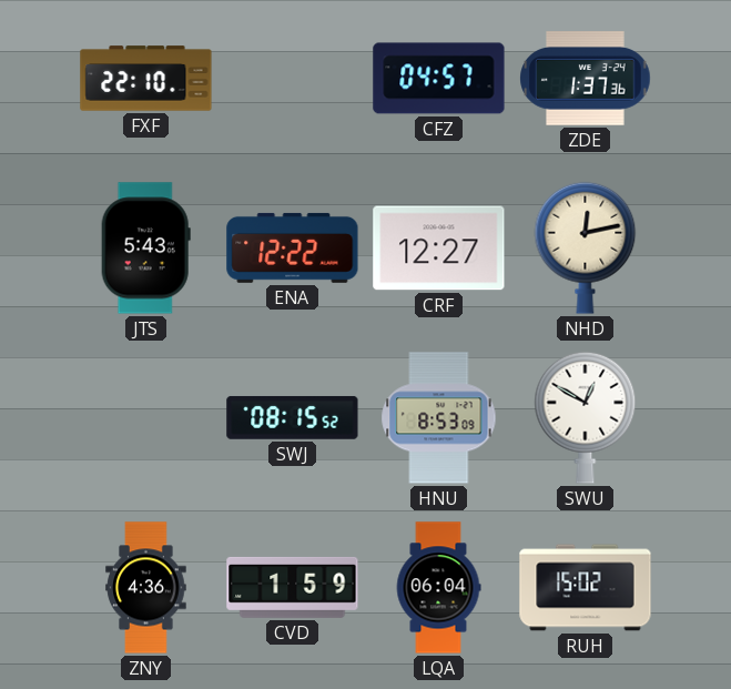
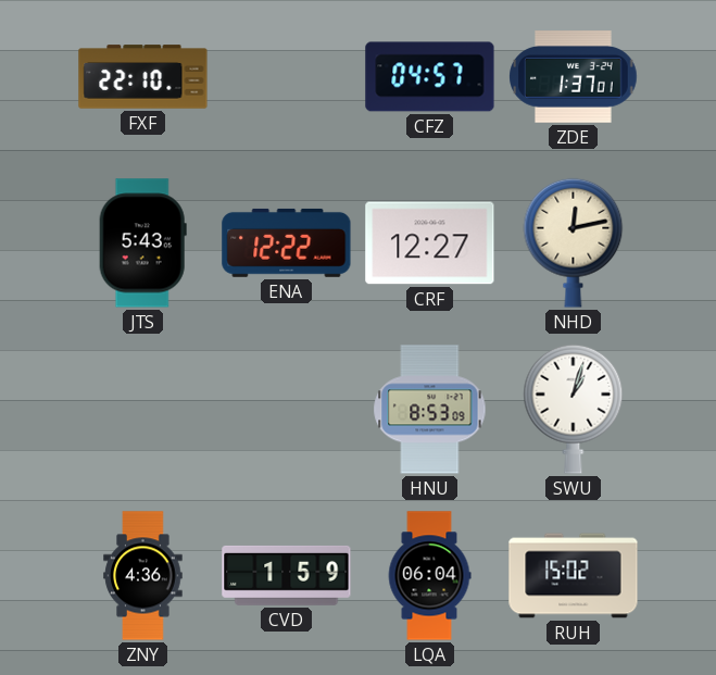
ZDE: 1:37:36 -> 1:37:01 (574, 77)
SWJ: 08:15 -> none (293, 417)
SWU: 12:50 -> 1:03 (574, 409)
